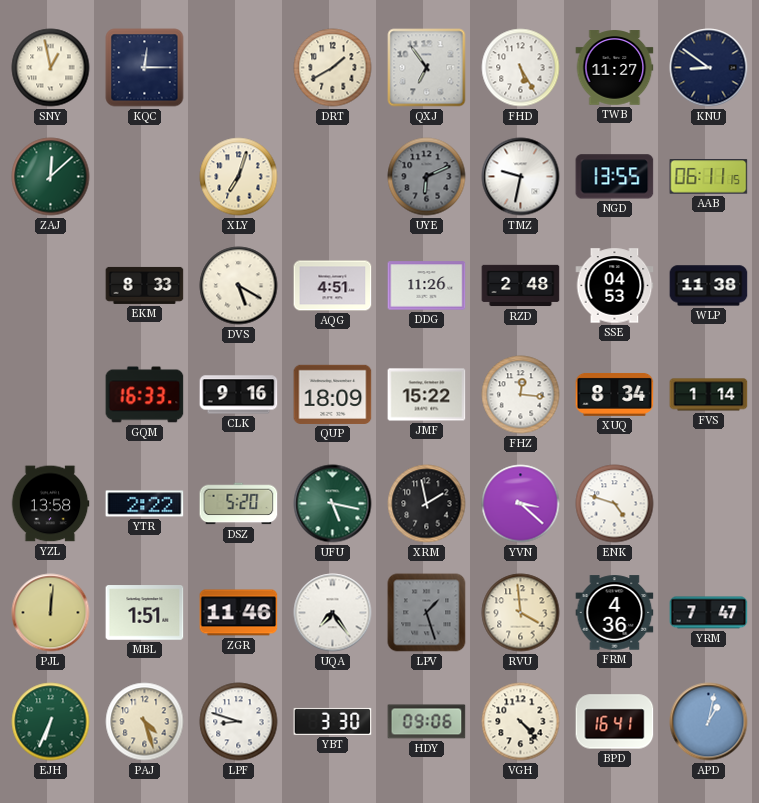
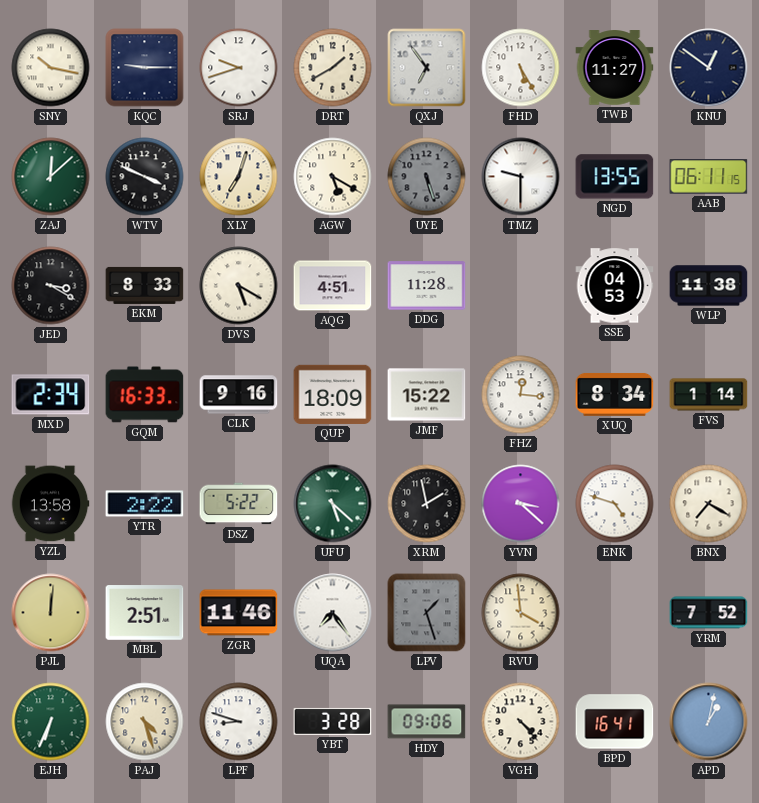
SNY: 12:58 -> 10:17 (51, 68)
KQC: 12:15 -> 9:15 (145, 68)
SRJ: none -> 9:42 (239, 68)
KNU: 8:51 -> 12:51 (709, 68)
WTV: none -> 3:49 (145, 177)
AGW: none -> 5:20 (333, 177)
UYE: 6:11 -> 5:27 (427, 177)
TMZ: 9:32 -> 9:30 (521, 177)
JED: none -> 3:20 (51, 286)
DDG: 11:26 -> 11:28 (427, 286)
RZD: 2:48 -> none (521, 286)
MXD: none -> 2:34 (51, 395)
DSZ: 5:20 -> 5:22 (239, 504)
UFU: 5:17 -> 5:22 (333, 504)
BNX: none -> 7:20 (709, 504)
MBL: 1:51 -> 2:51 (145, 613)
FRM: 4:36 -> none (615, 613)
YRM: 7:47 -> 7:52 (709, 613)
YBT: 3:30 -> 3:28 (333, 721)
